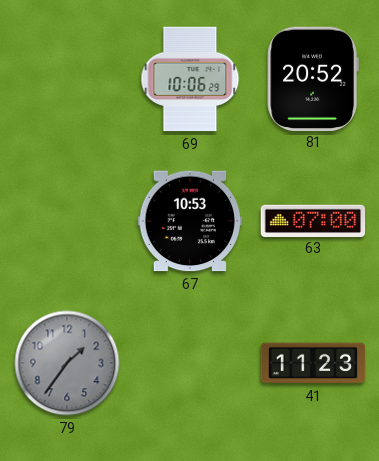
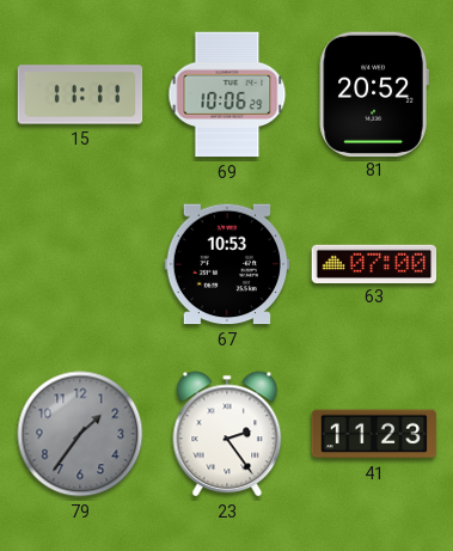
15: none -> 11:11 (80, 94)
23: none -> 2:24 (227, 434)
